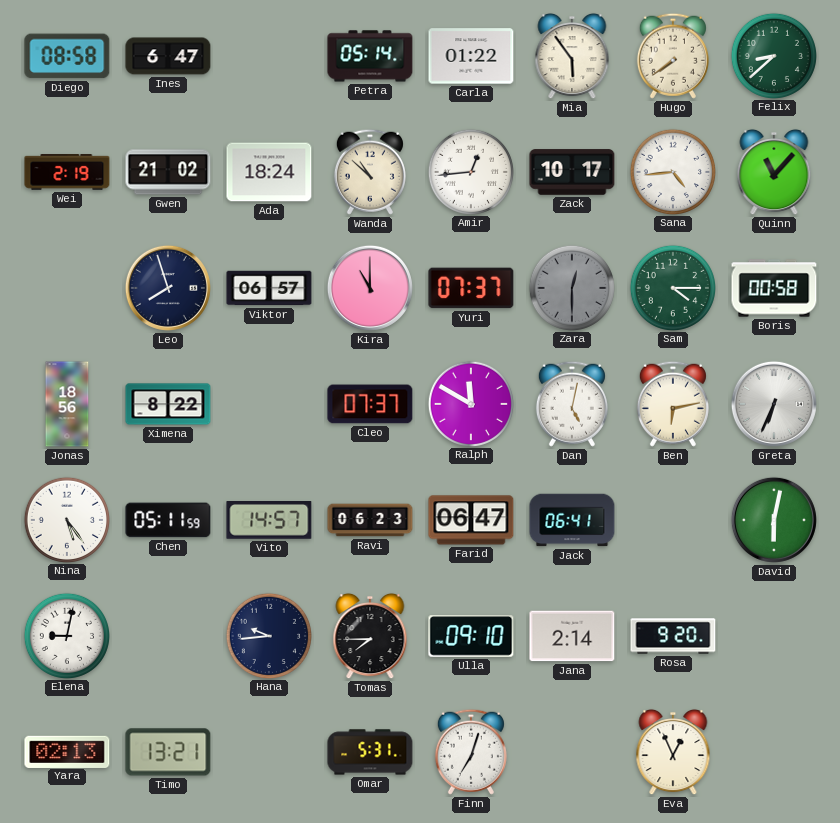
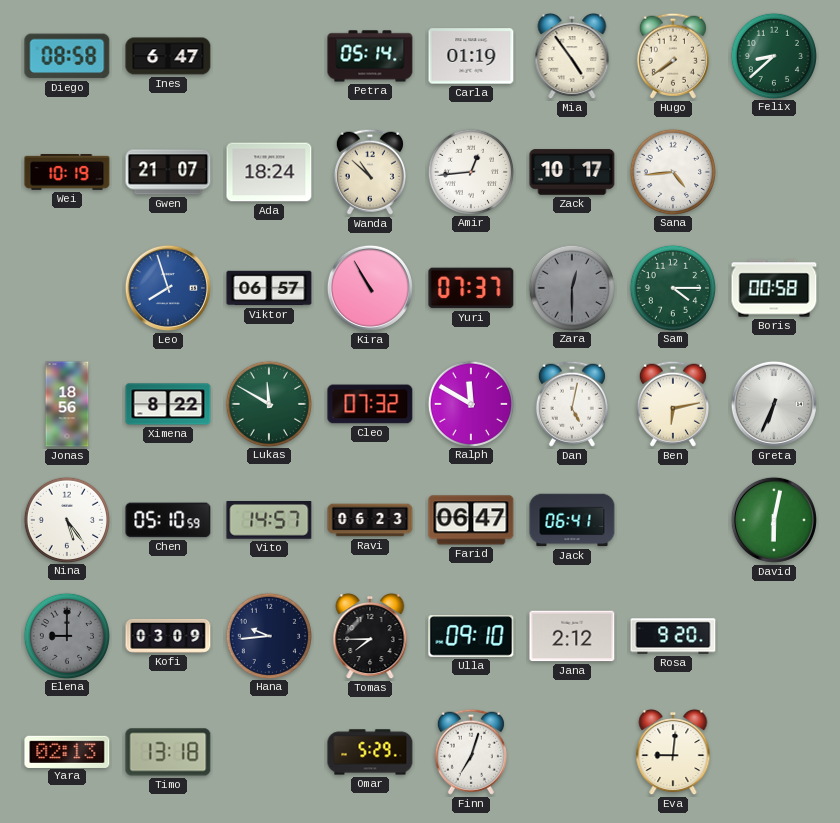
Carla: 01:22 -> 01:19 (471, 56)
Mia: 5:54 -> 4:54 (572, 56)
Wei: 2:19 -> 10:19 (67, 172)
Gwen: 21:02 -> 21:07 (168, 172)
Quinn: 11:07 -> none (774, 172)
Leo dial: navy -> blue (168, 288)
Kira: 11:00 -> 10:55 (370, 288)
Lukas: none -> 11:50 (268, 403)
Cleo: 07:37 -> 07:32 (370, 404)
Chen: 05:11 -> 05:10 (168, 520)
Elena: 9:02 -> 9:00 (66, 635)
Elena dial: white -> grey (66, 635)
Kofi: none -> 03:09 (168, 636)
Jana: 2:14 -> 2:12 (572, 636)
Timo: 13:21 -> 13:18 (168, 752)
Omar: 5:31 -> 5:29 (370, 752)
Eva: 12:56 -> 9:01 (673, 752)
